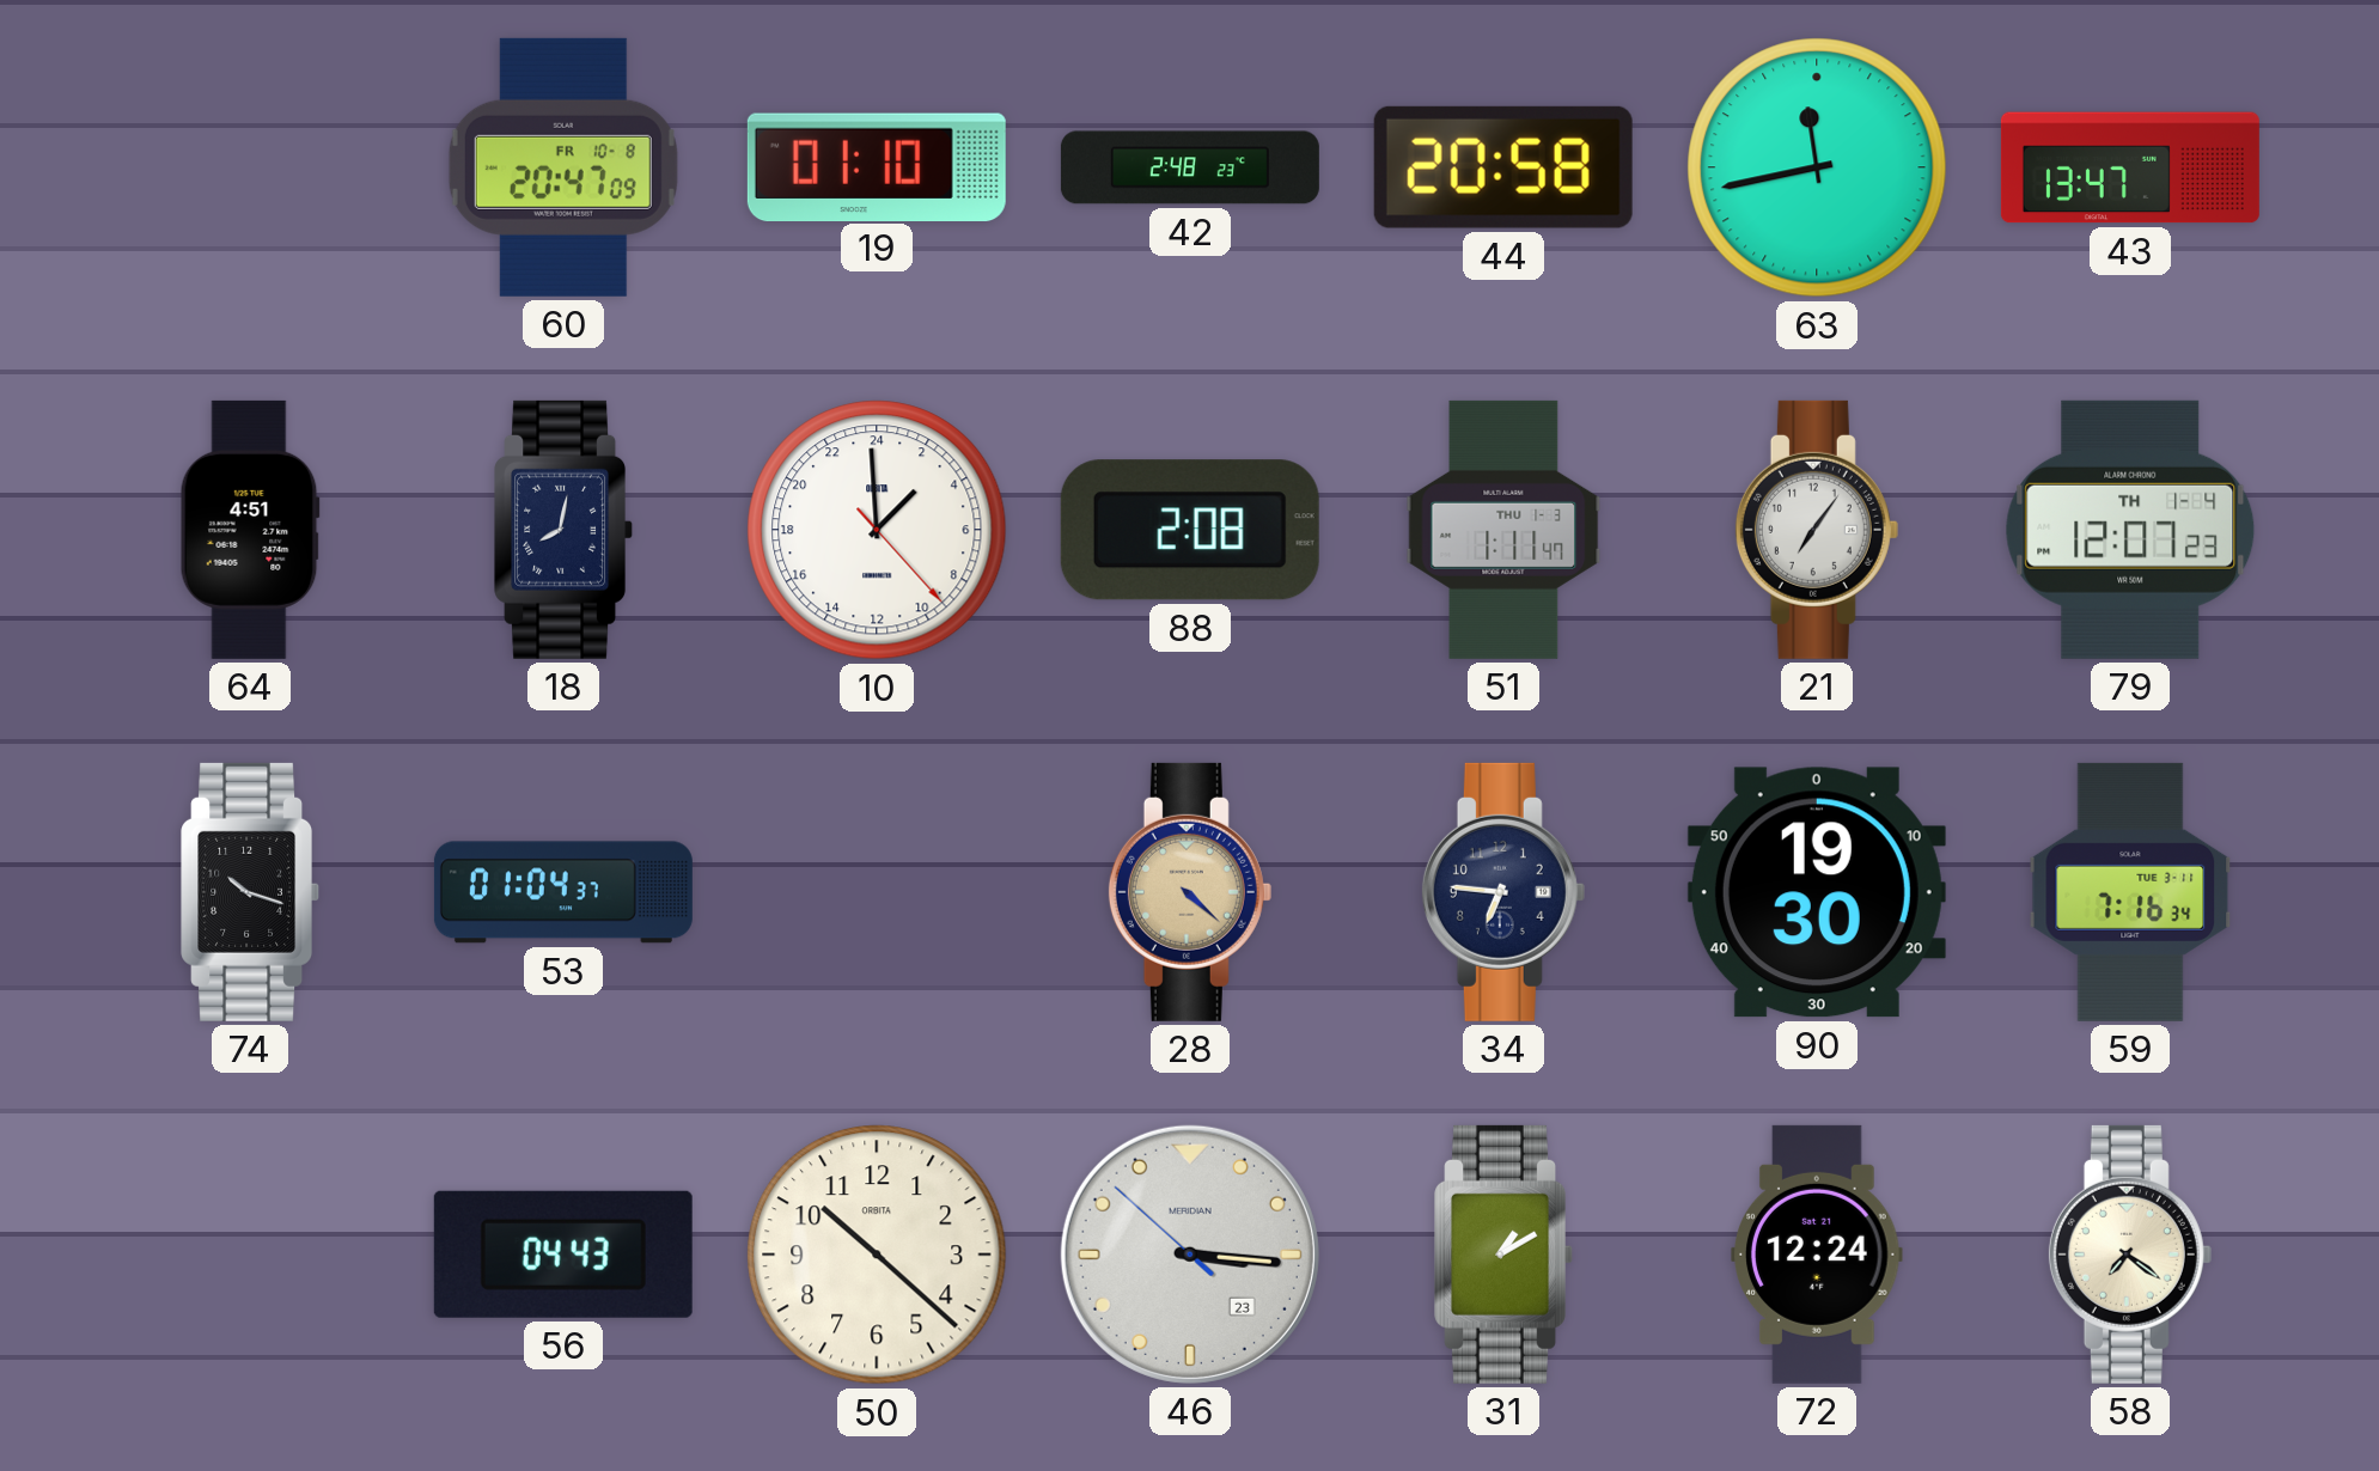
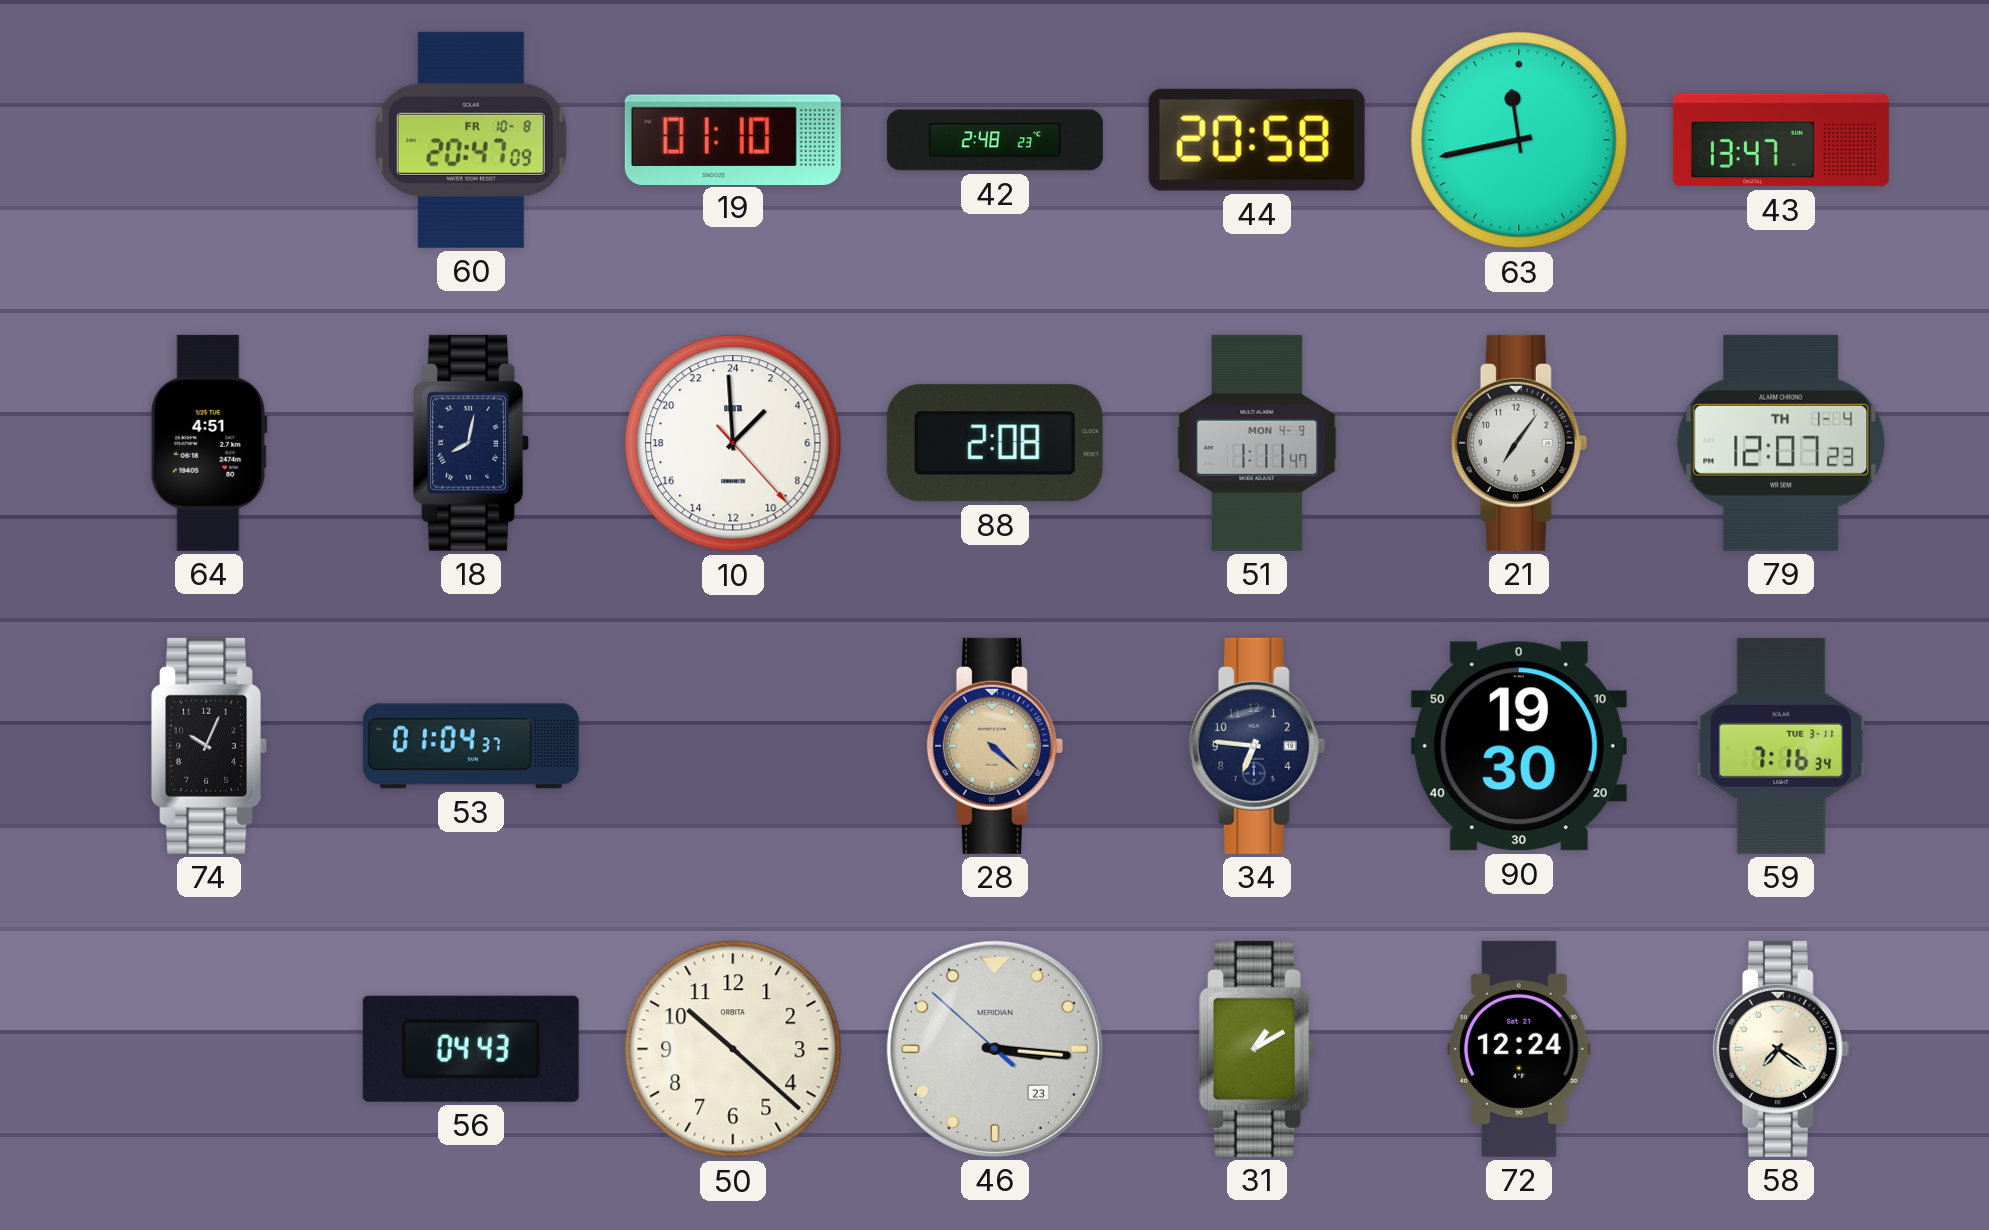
51 date: THU 1-3 -> MON 4-9 (1257, 443)
74: 10:18 -> 10:04 (210, 746)
